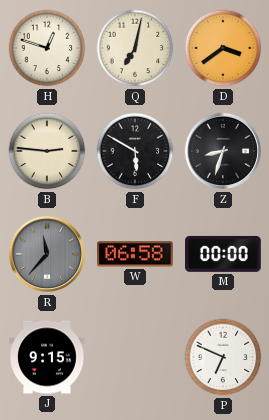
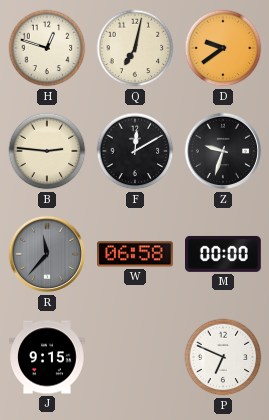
D: 3:39 -> 9:39 (223, 48)
F: 5:50 -> 12:10 (135, 151)
Z: 8:33 -> 9:33 (223, 151)
